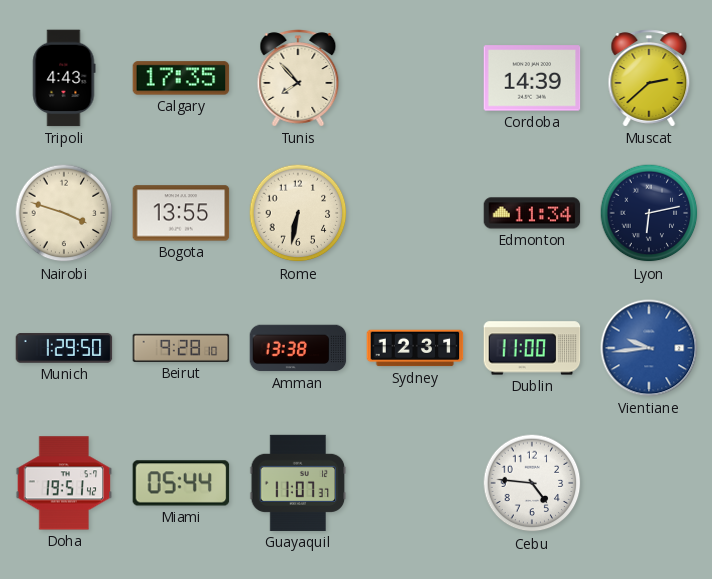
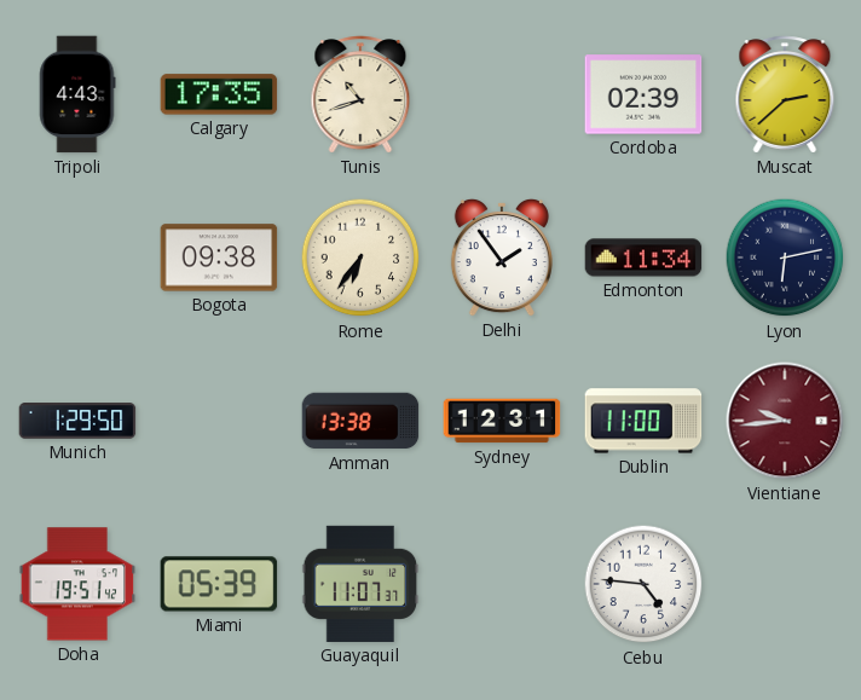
Tunis: 7:53 -> 10:42 (360, 94)
Cordoba: 14:39 -> 02:39 (643, 94)
Nairobi: 3:48 -> none (64, 213)
Bogota: 13:55 -> 09:38 (219, 258)
Rome: 6:32 -> 6:36 (360, 258)
Delhi: none -> 1:54 (502, 258)
Beirut: 9:28 -> none (181, 348)
Vientiane dial: blue -> burgundy (785, 421)
Miami: 05:44 -> 05:39 (219, 584)
